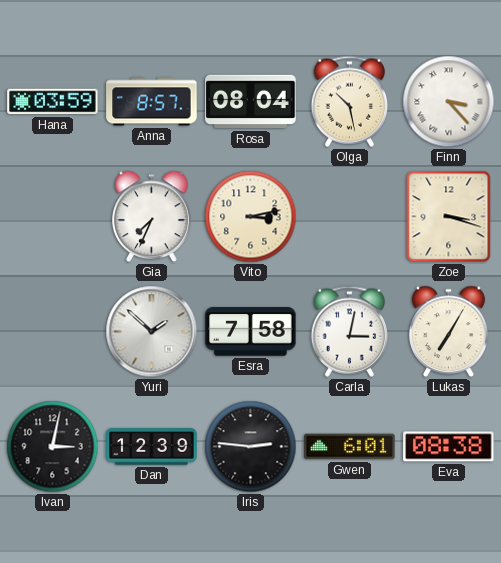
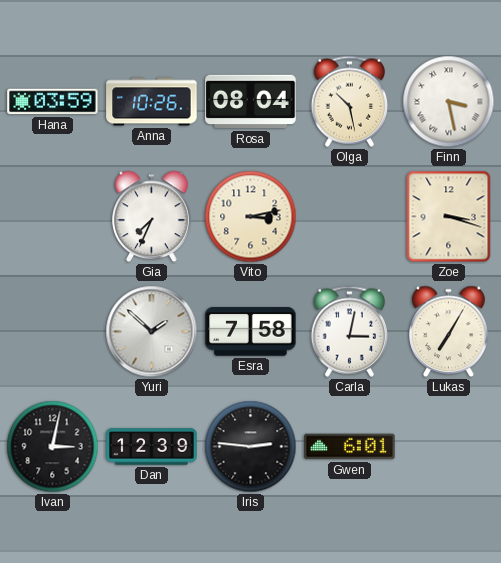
Anna: 8:57 -> 10:26 (152, 102)
Finn: 3:23 -> 3:28 (449, 102)
Eva: 08:38 -> none (449, 447)
